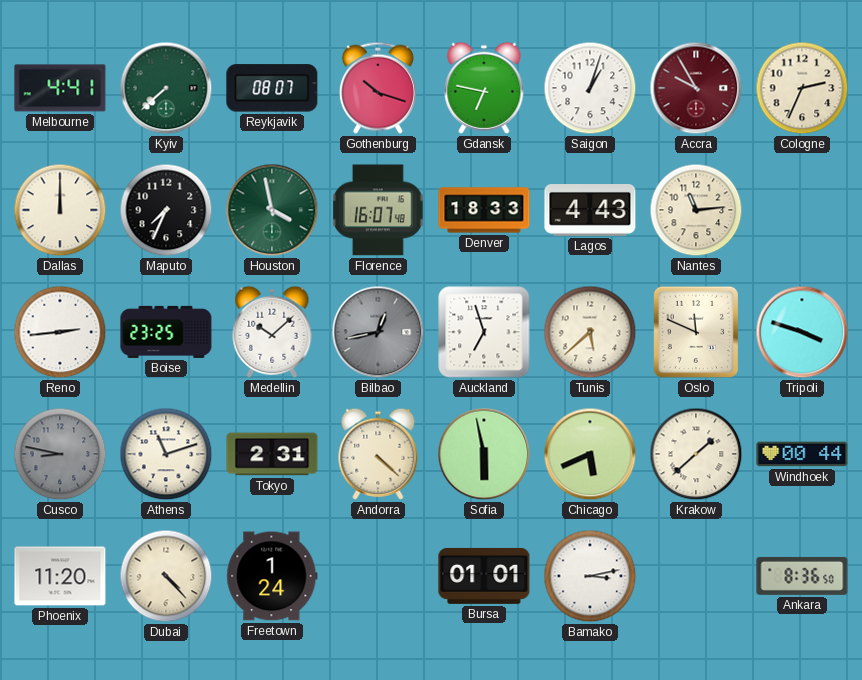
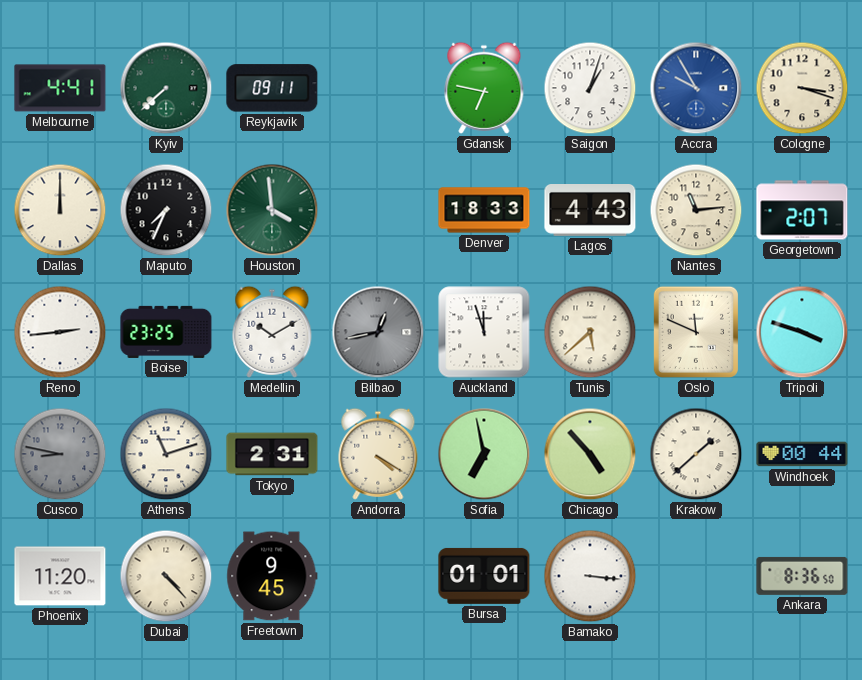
Reykjavik: 08:07 -> 09:11 (272, 88)
Gothenburg: 10:18 -> none (378, 88)
Accra dial: burgundy -> blue (696, 88)
Cologne: 2:34 -> 3:18 (802, 88)
Houston: 3:58 -> 3:59 (272, 210)
Florence: 16:07 -> none (378, 210)
Georgetown: none -> 2:07 (802, 210)
Medellin: 10:08 -> 10:10 (272, 332)
Auckland: 6:57 -> 11:57 (484, 332)
Andorra: 4:22 -> 4:20 (378, 454)
Sofia: 5:58 -> 6:58 (484, 454)
Chicago: 5:41 -> 4:53 (590, 454)
Freetown: 1:24 -> 9:45 (272, 576)
Bamako: 3:13 -> 3:16 (590, 576)
